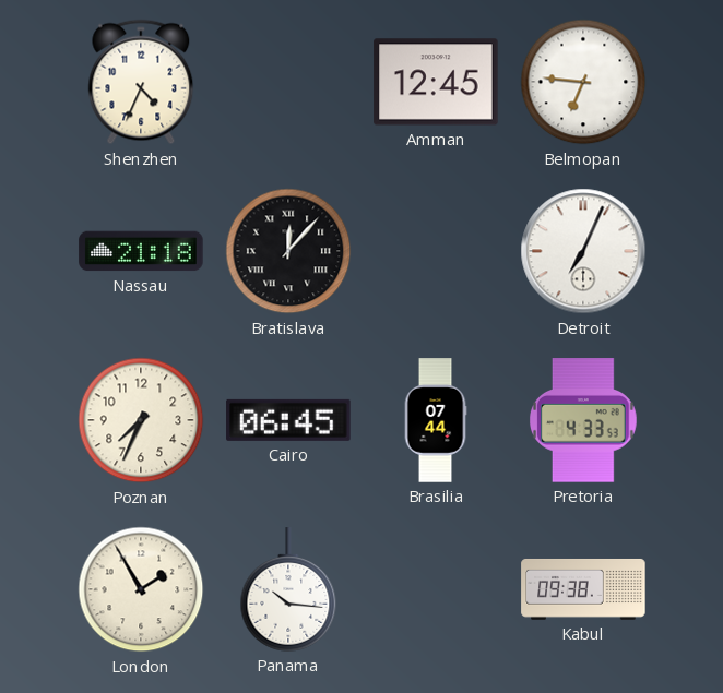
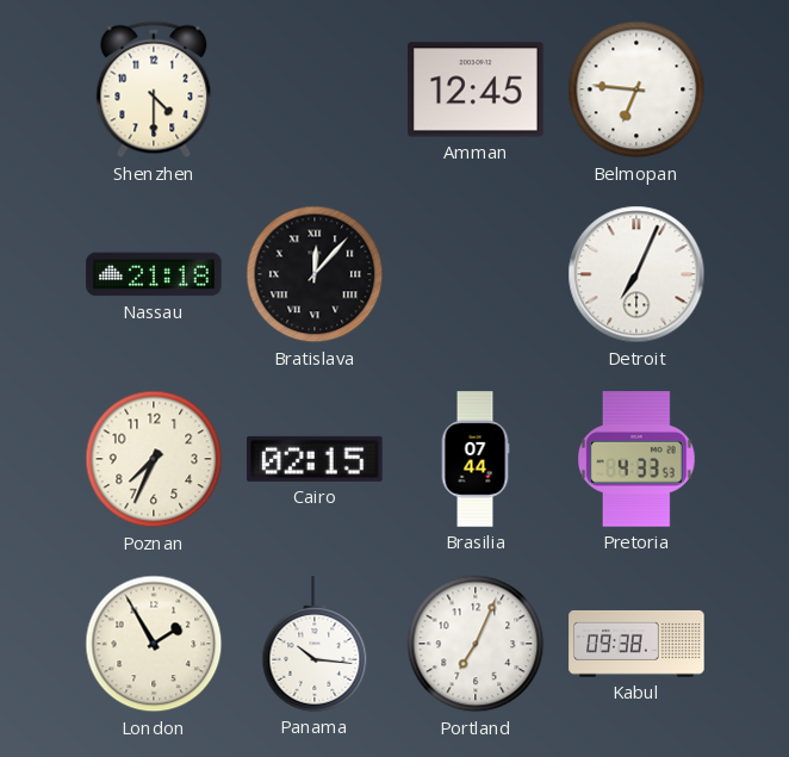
Shenzhen: 4:34 -> 4:30 (154, 89)
Cairo: 06:45 -> 02:15 (315, 459)
Portland: none -> 7:04 (476, 644)
